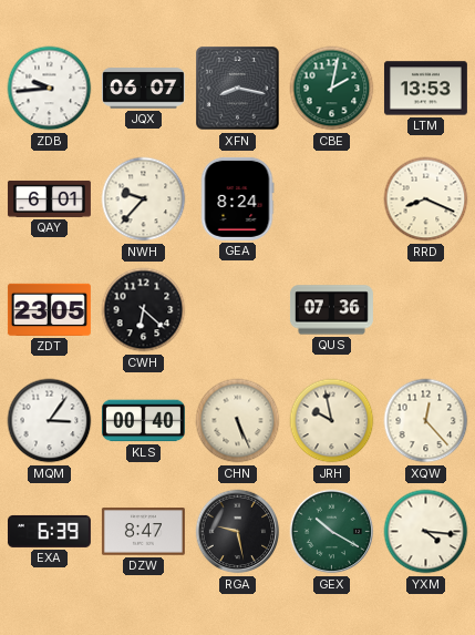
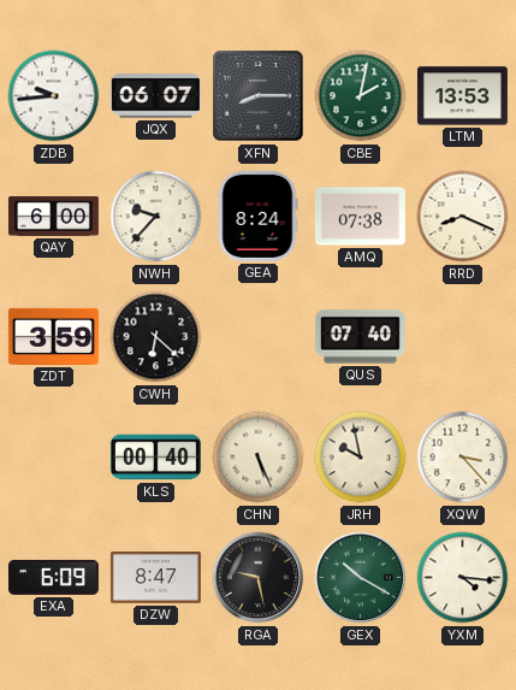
XFN: 8:17 -> 8:15 (259, 96)
QAY: 6:01 -> 6:00 (53, 216)
AMQ: none -> 07:38 (360, 217)
ZDT: 23:05 -> 3:59 (53, 336)
QUS: 07:36 -> 07:40 (360, 337)
MQM: 3:06 -> none (50, 421)
XQW: 12:23 -> 3:23 (463, 458)
EXA: 6:39 -> 6:09 (53, 577)
